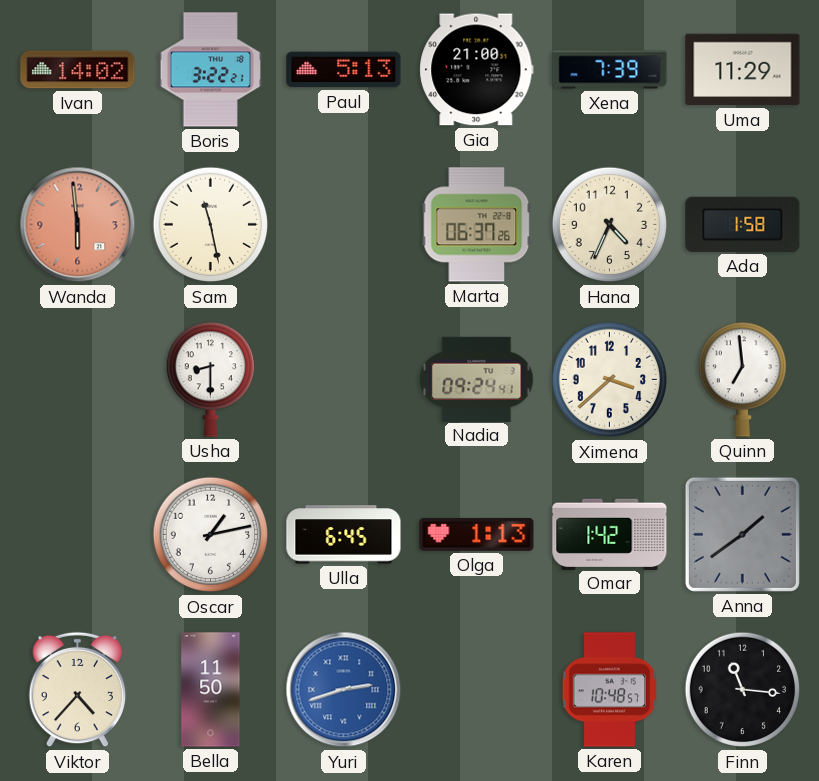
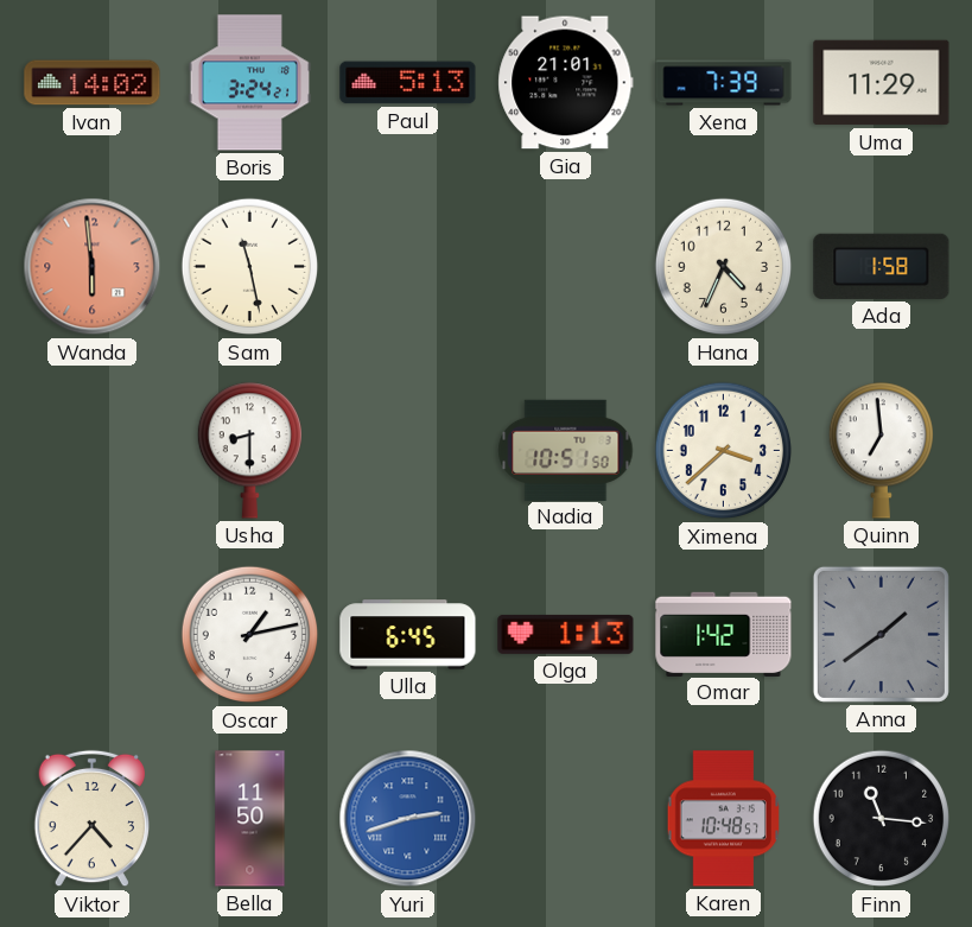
Boris: 3:22 -> 3:24 (249, 83)
Gia: 21:00 -> 21:01 (566, 83)
Marta: 06:37 -> none (477, 225)
Nadia: 09:24 -> 10:51 (566, 450)
